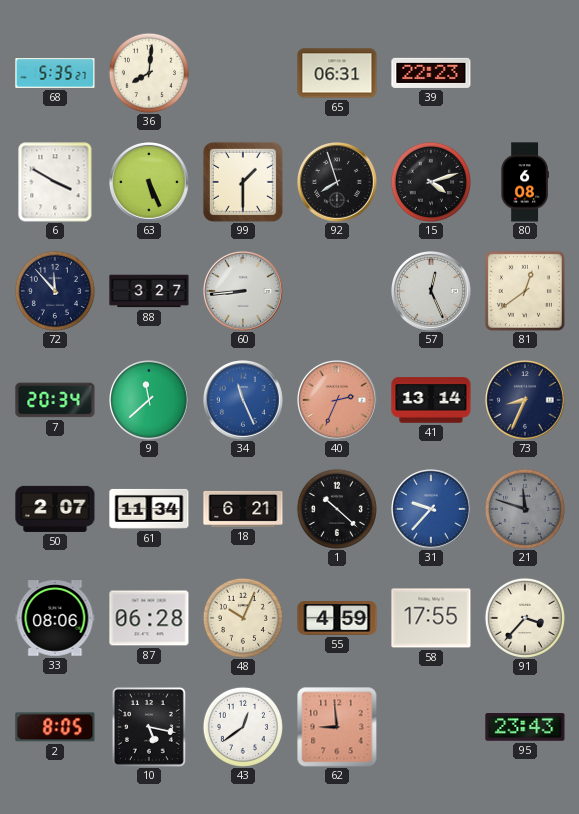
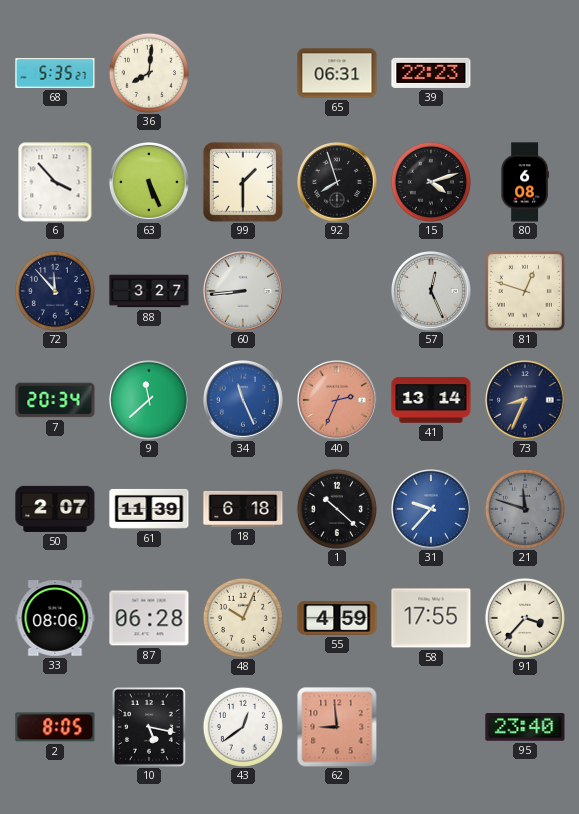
6: 3:50 -> 3:53 (55, 182)
81: 12:39 -> 12:48 (525, 291)
61: 11:34 -> 11:39 (149, 509)
18: 6:21 -> 6:18 (243, 509)
95: 23:43 -> 23:40 (525, 727)
